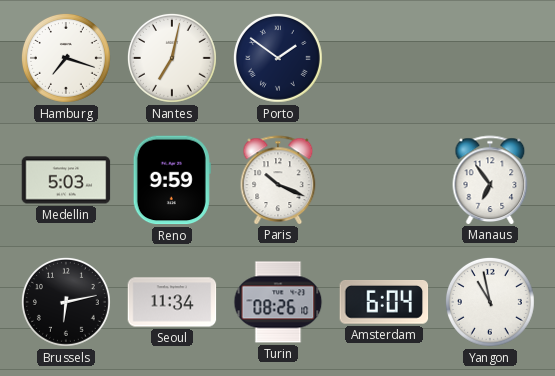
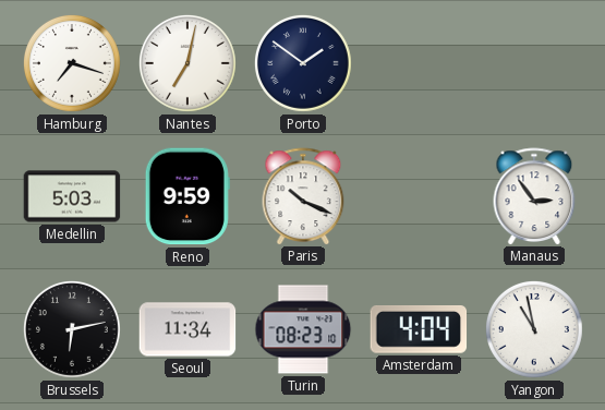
Manaus: 6:54 -> 2:54 (534, 196)
Turin: 08:26 -> 08:23 (303, 329)
Amsterdam: 6:04 -> 4:04 (419, 330)
